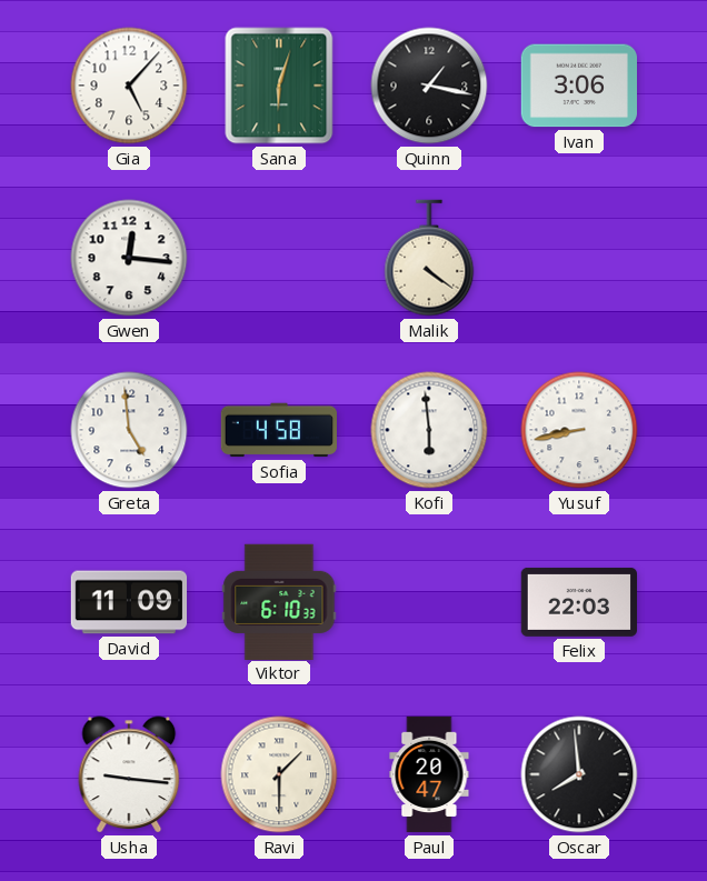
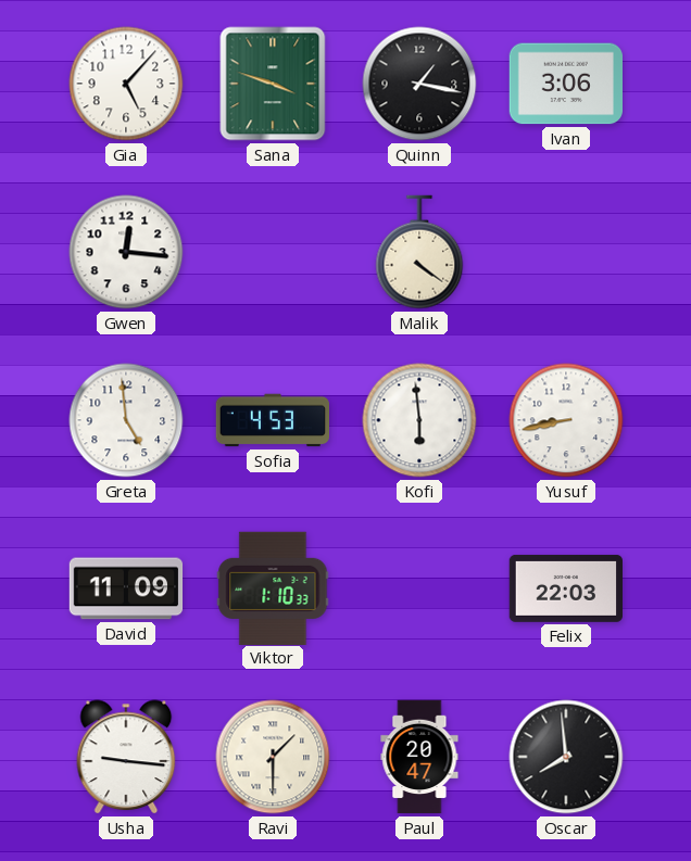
Sana: 6:03 -> 3:48 (273, 84)
Sofia: 4:58 -> 4:53 (273, 420)
Viktor: 6:10 -> 1:10 (273, 587)
